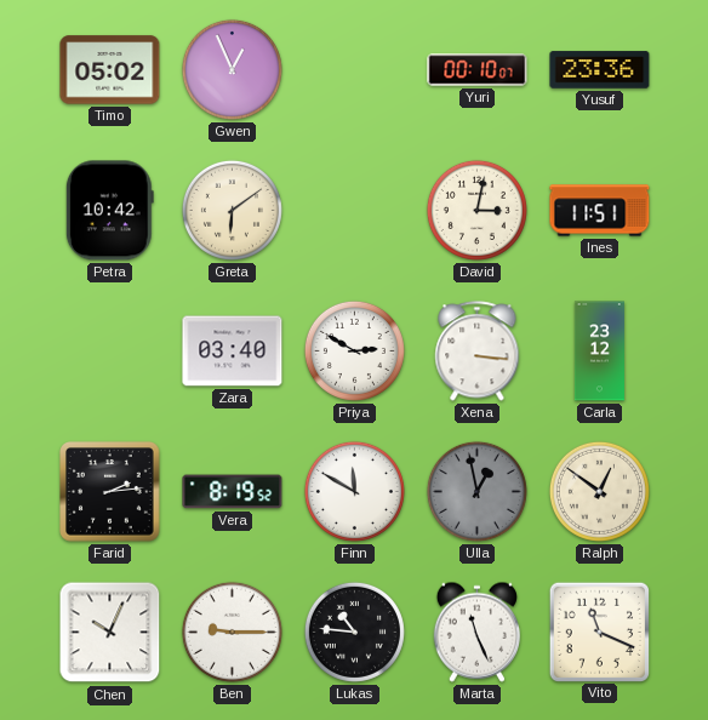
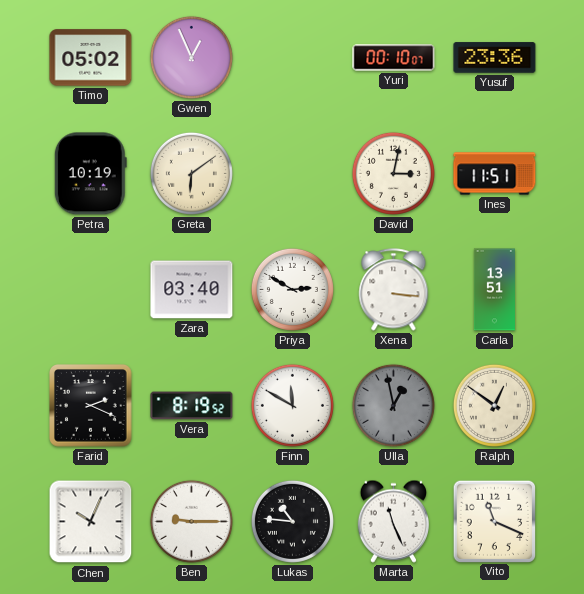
Petra: 10:42 -> 10:19 (90, 174)
Carla: 23:12 -> 13:51 (494, 290)
Farid: 2:14 -> 2:19 (91, 406)
